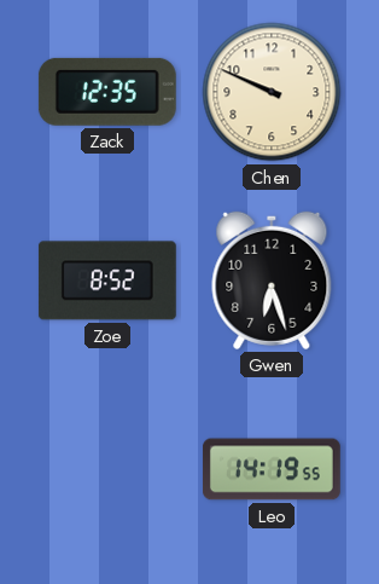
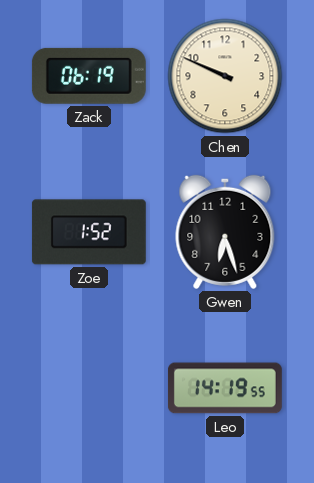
Zack: 12:35 -> 06:19 (89, 76)
Zoe: 8:52 -> 1:52 (89, 232)
